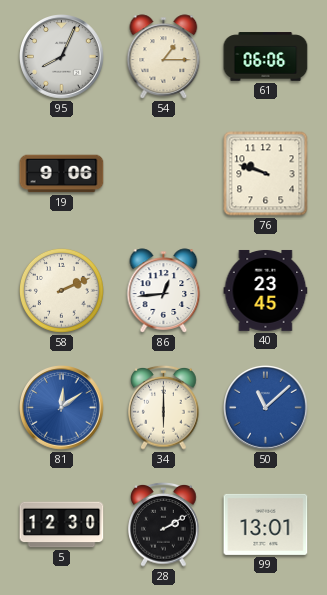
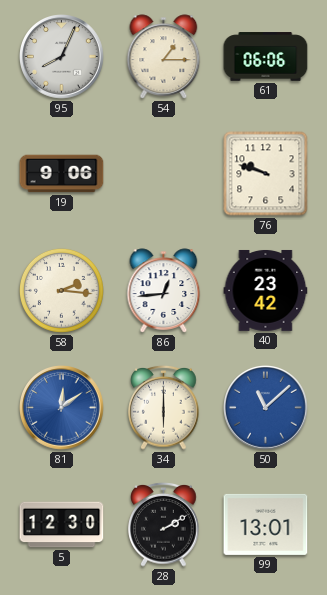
58: 2:11 -> 2:16 (61, 290)
40: 23:45 -> 23:42 (266, 290)
